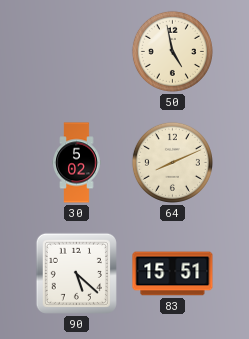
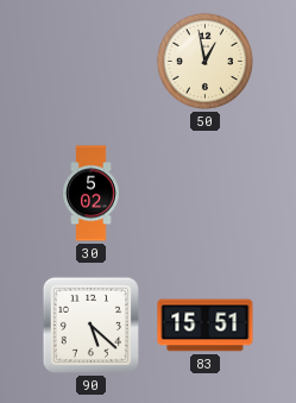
50: 4:58 -> 12:58 (204, 61)
64: 8:11 -> none (172, 162)
